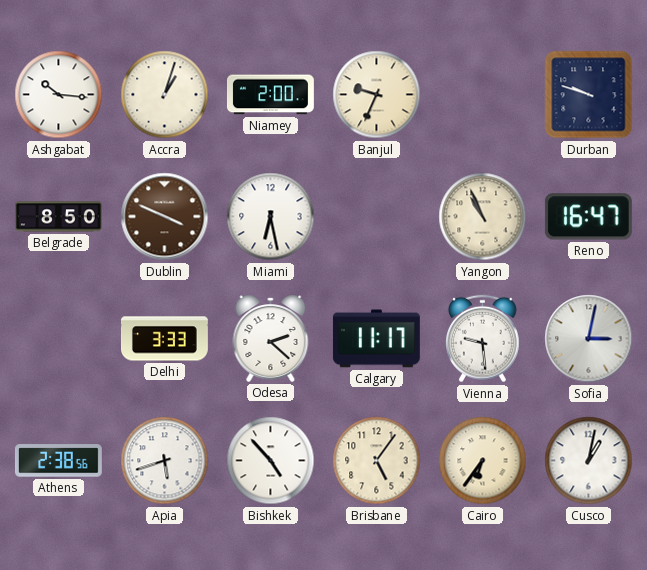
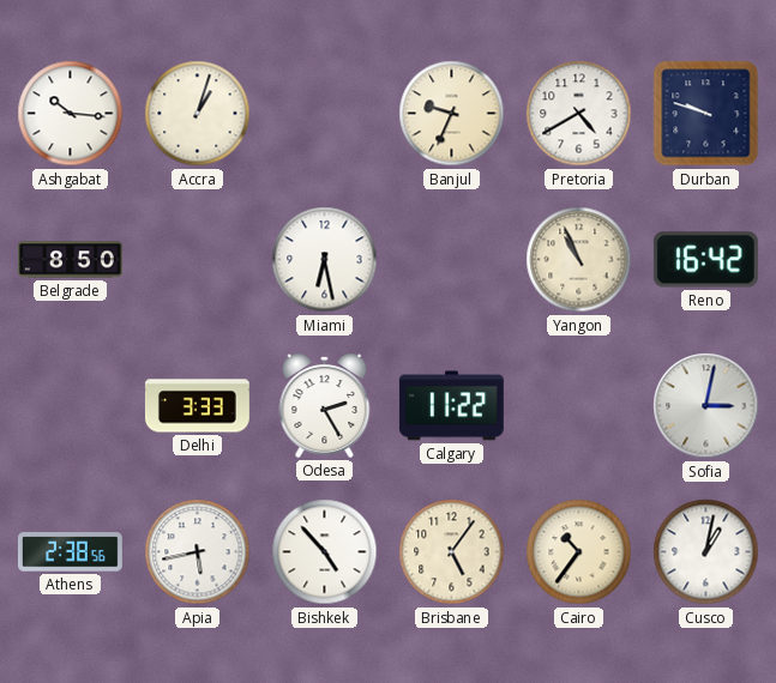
Niamey: 2:00 -> none (270, 95)
Pretoria: none -> 4:40 (579, 114)
Dublin: 3:49 -> none (165, 217)
Reno: 16:47 -> 16:42 (705, 260)
Odesa: 2:22 -> 2:25 (325, 405)
Calgary: 11:17 -> 11:22 (451, 406)
Vienna: 9:29 -> none (483, 339)
Apia: 5:42 -> 5:43 (198, 552)
Cairo: 6:36 -> 10:36 (579, 552)
